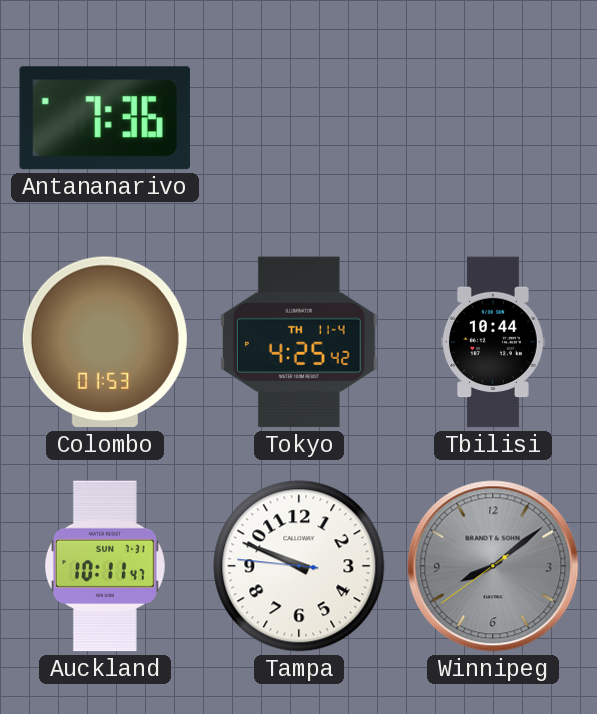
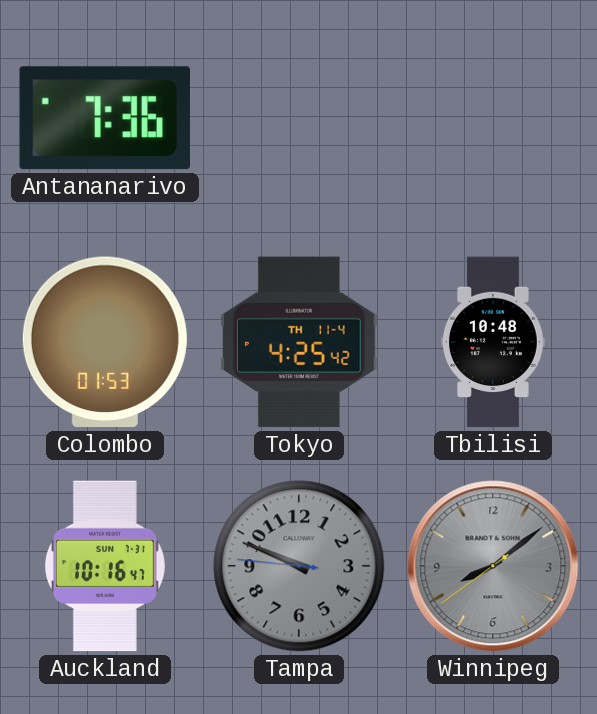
Tbilisi: 10:44 -> 10:48 (493, 342)
Auckland: 10:11 -> 10:16 (105, 566)
Tampa dial: white -> grey (299, 566)
